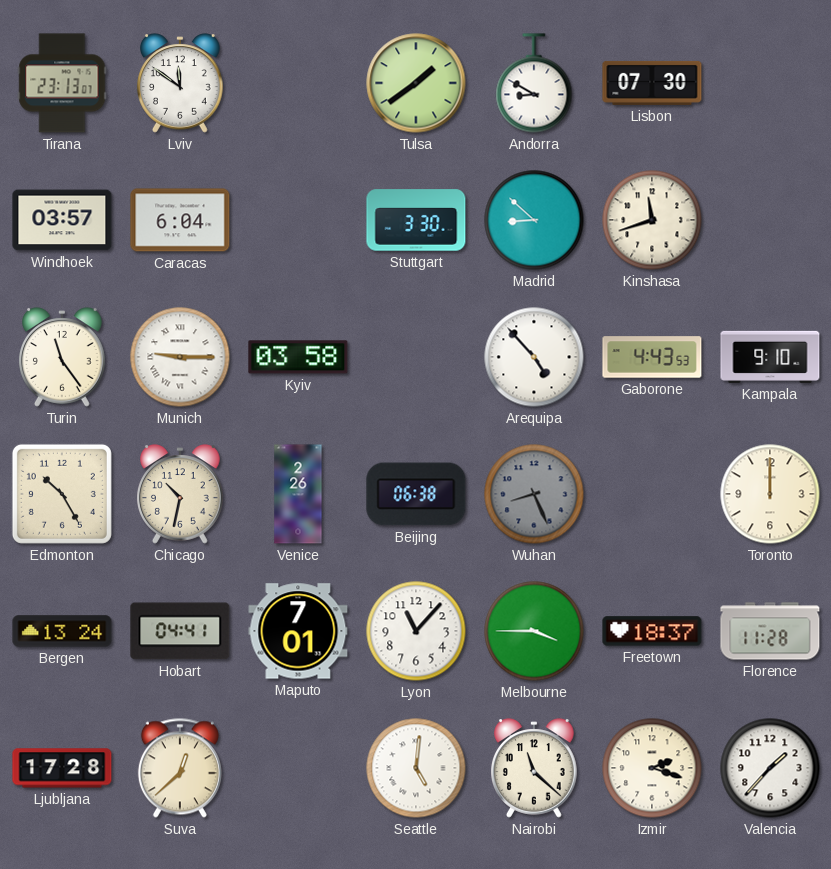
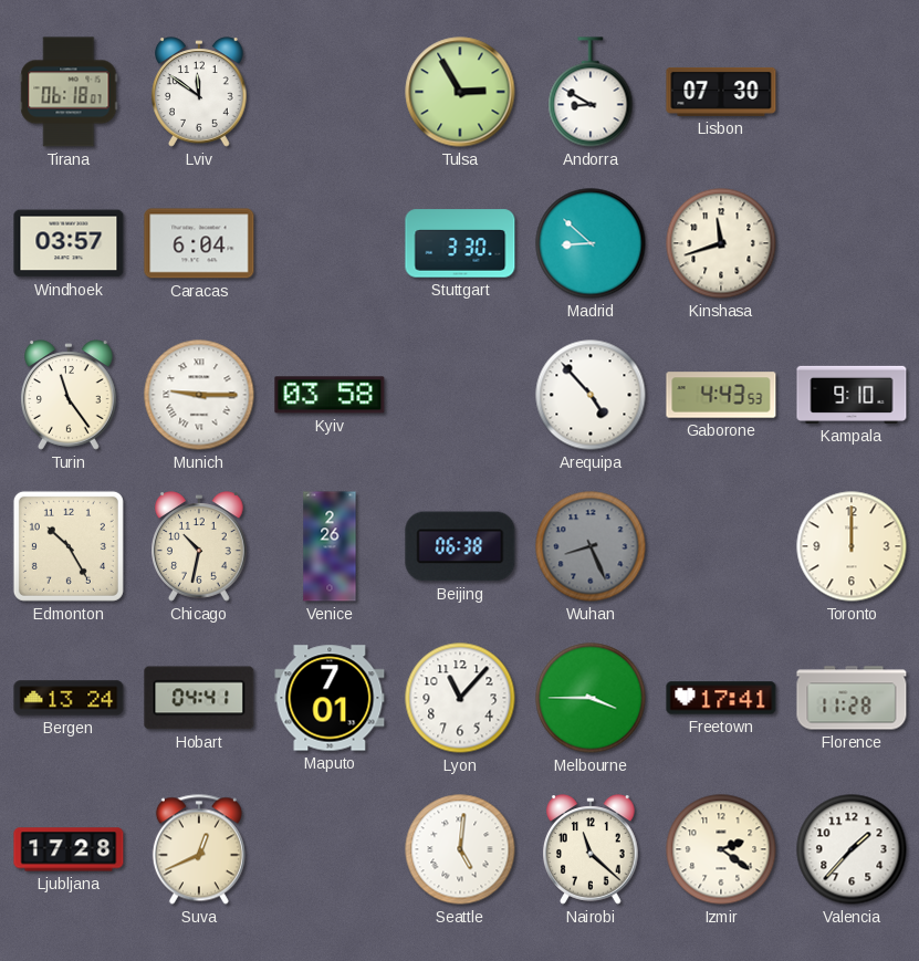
Tirana: 23:13 -> 06:18 (69, 92)
Tulsa: 1:39 -> 2:55 (460, 92)
Freetown: 18:37 -> 17:41 (721, 698)
Suva: 12:38 -> 12:41 (199, 849)
Izmir: 2:18 -> 2:21 (721, 849)
